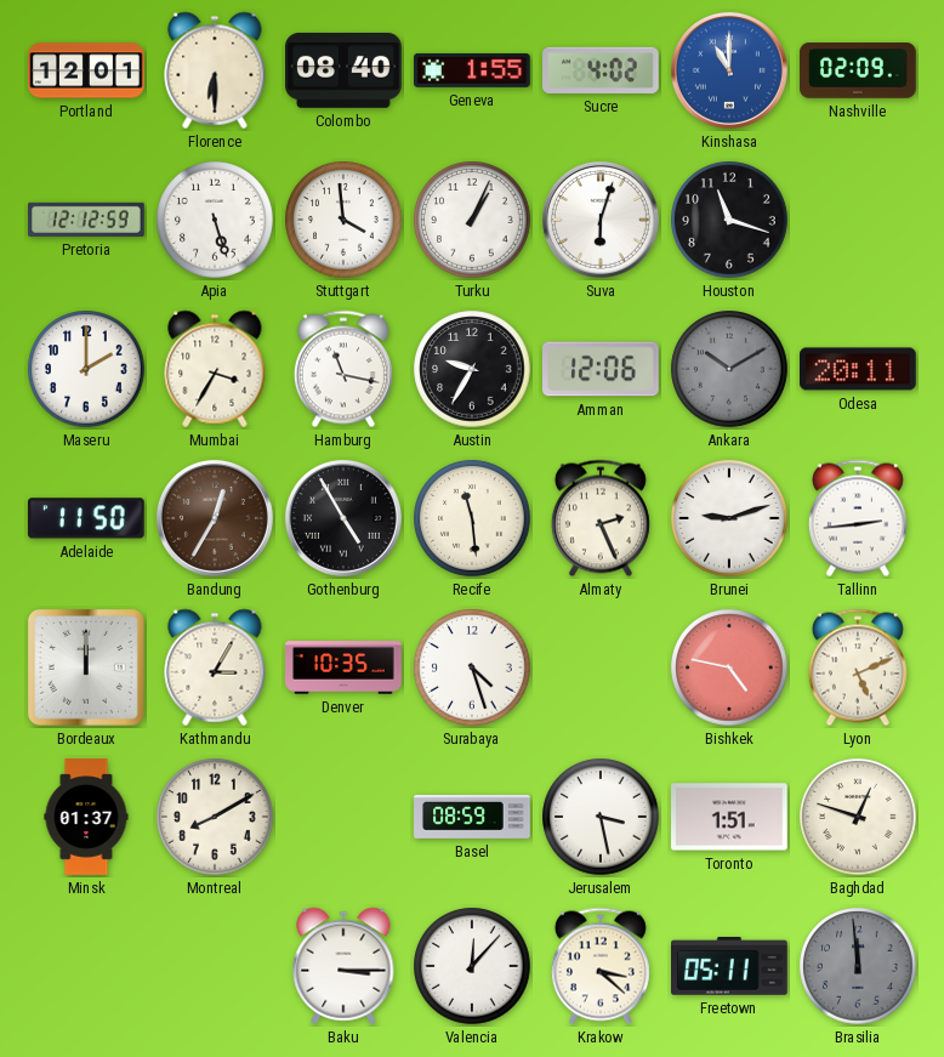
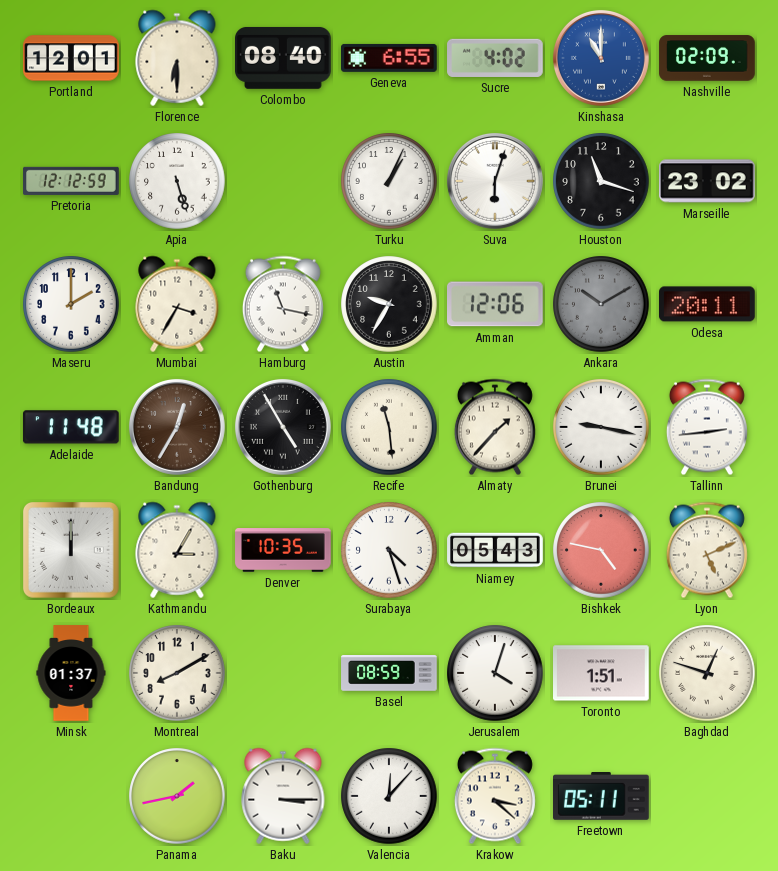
Geneva: 1:55 -> 6:55 (390, 58)
Stuttgart: 3:59 -> none (343, 220)
Marseille: none -> 23:02 (708, 181)
Adelaide: 11:50 -> 11:48 (71, 427)
Almaty: 2:26 -> 1:37 (495, 427)
Brunei: 9:12 -> 9:17 (601, 427)
Niamey: none -> 05:43 (495, 550)
Jerusalem: 3:28 -> 4:03 (495, 673)
Panama: none -> 1:43 (177, 796)
Brasilia: 11:59 -> none (858, 966)
